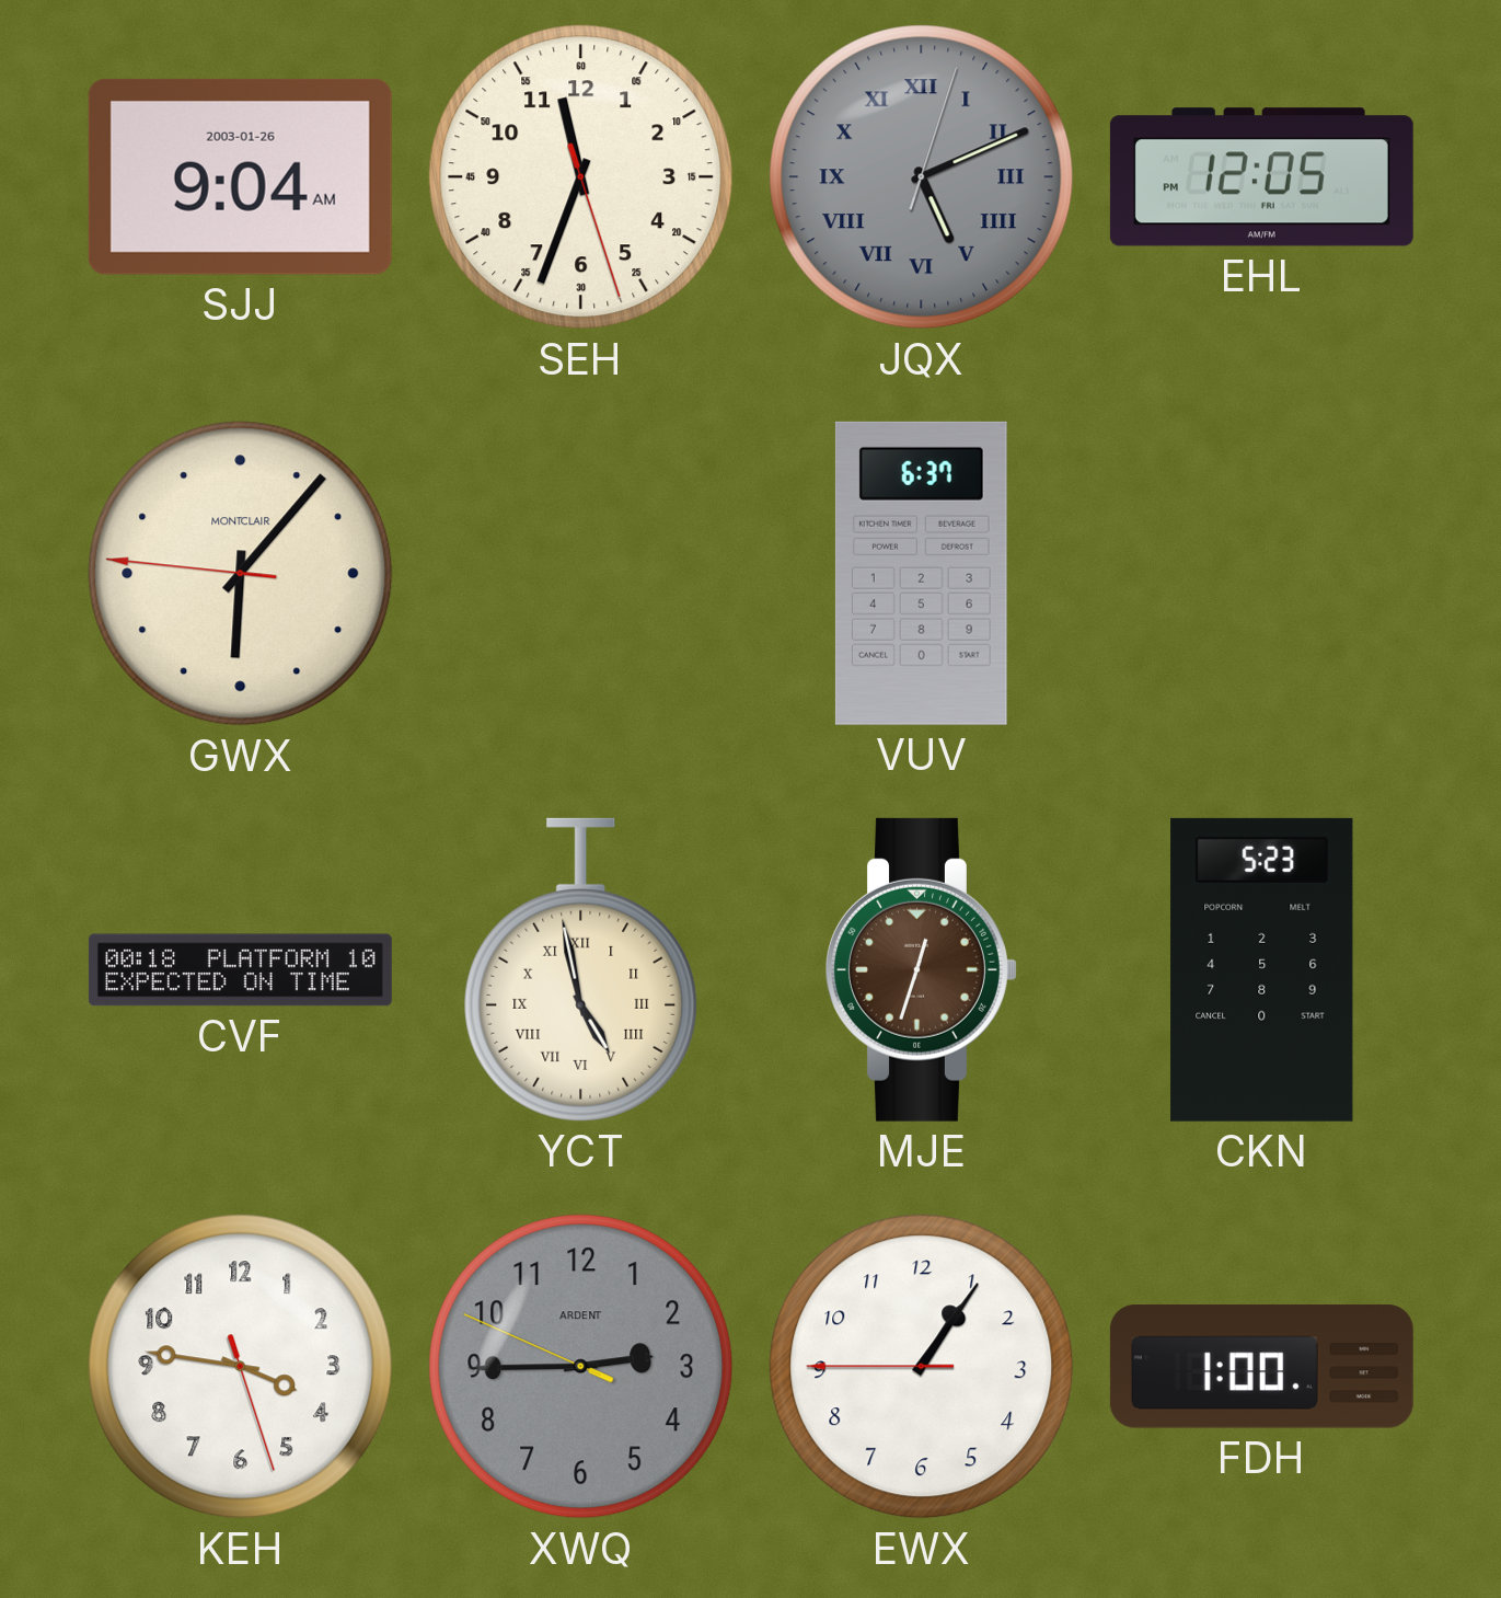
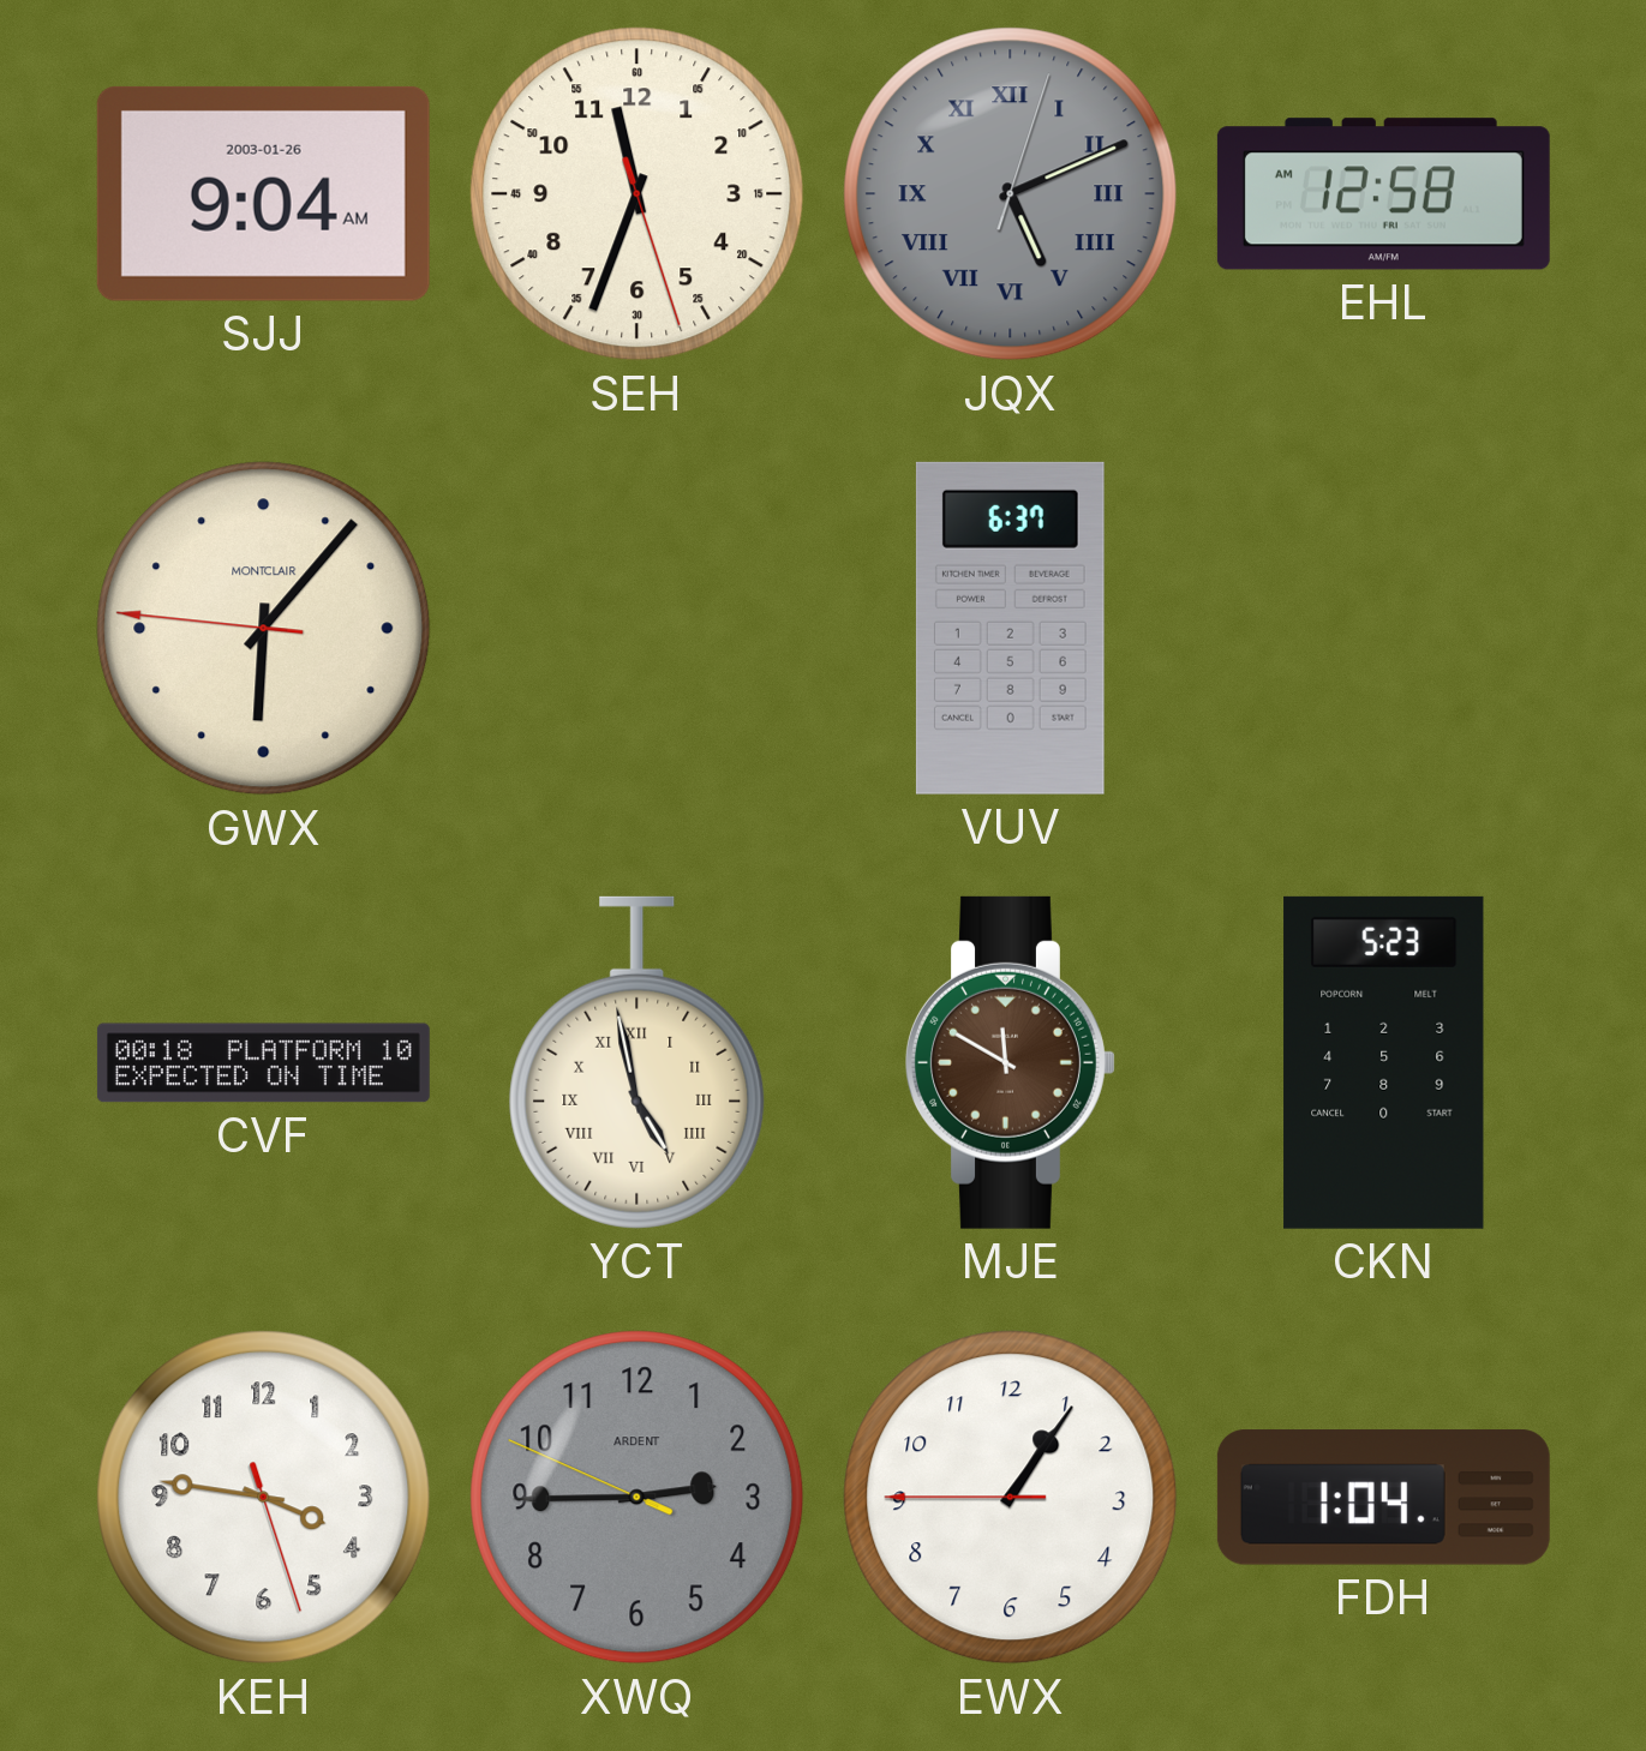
EHL: 12:05 -> 12:58 (1383, 194)
MJE: 12:33 -> 11:50 (1011, 1062)
FDH: 1:00 -> 1:04 (1383, 1498)
